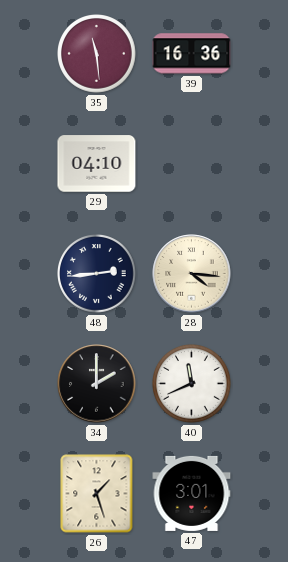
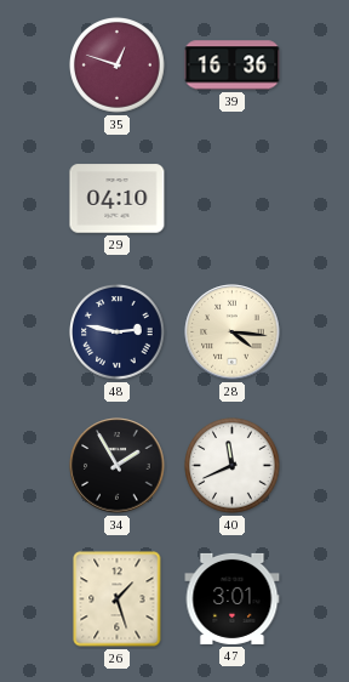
35: 11:29 -> 12:48 (118, 66)
48: 2:44 -> 2:47 (118, 333)
34: 2:00 -> 1:55 (118, 466)
